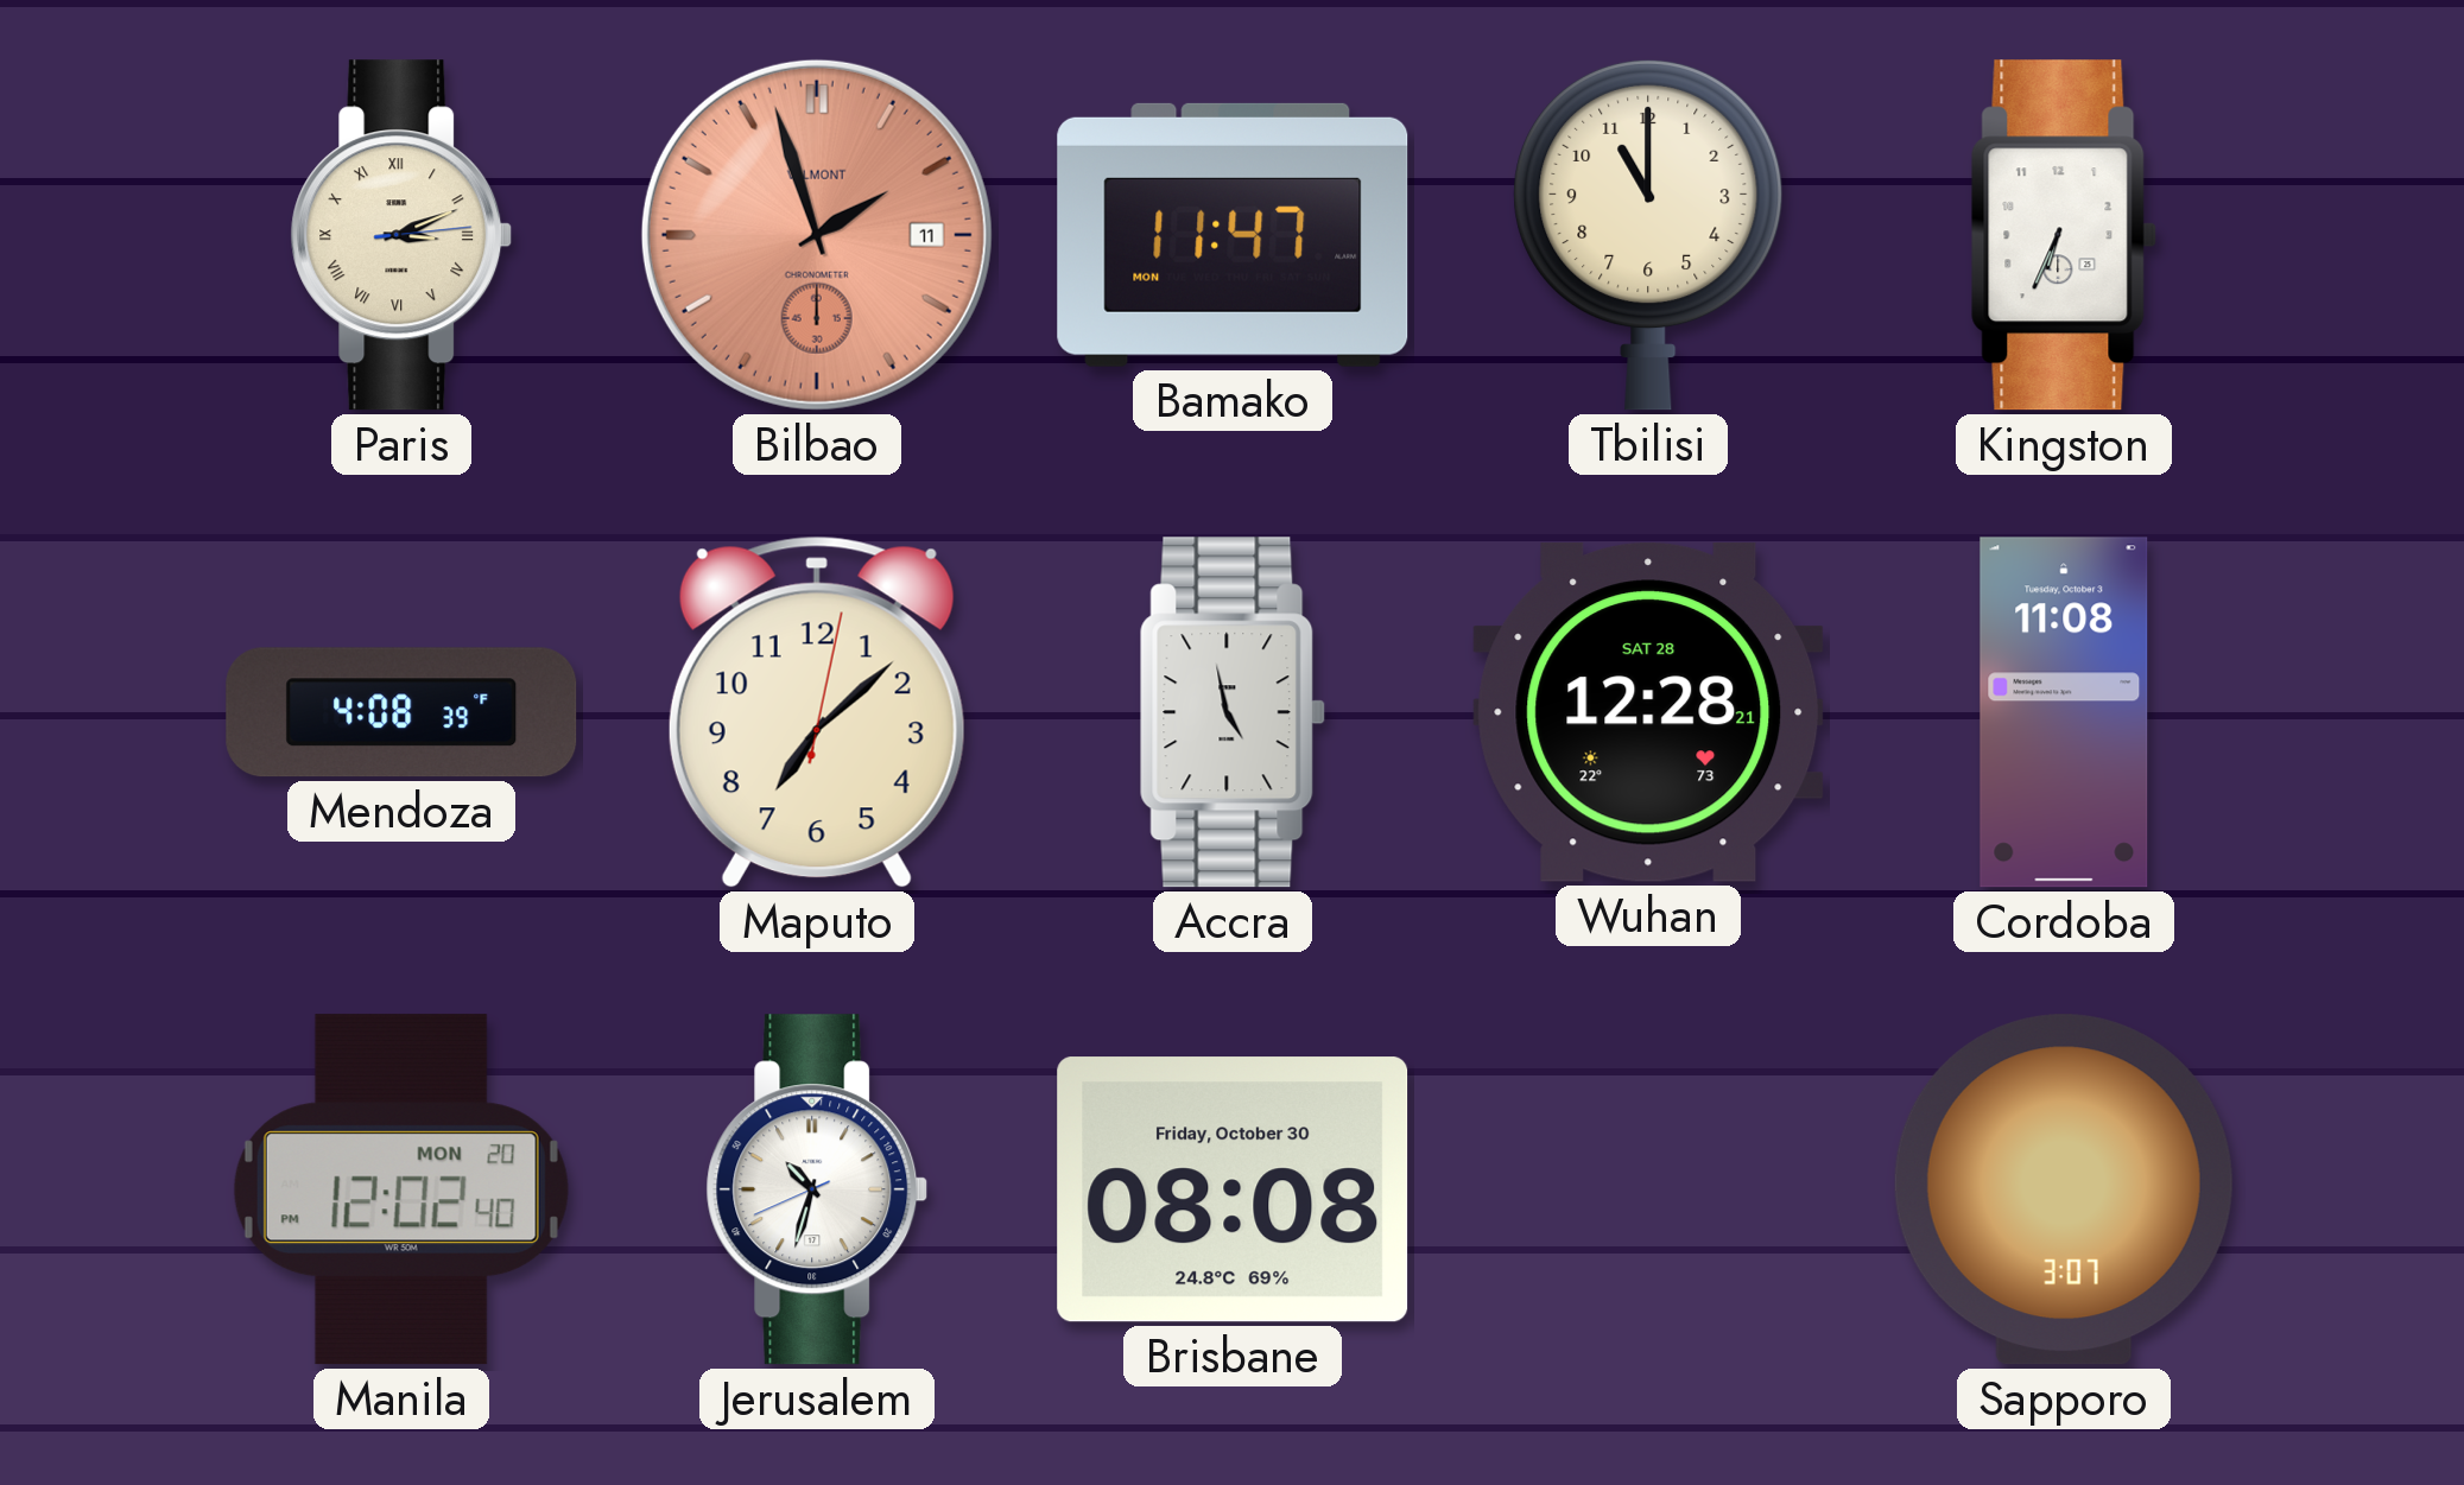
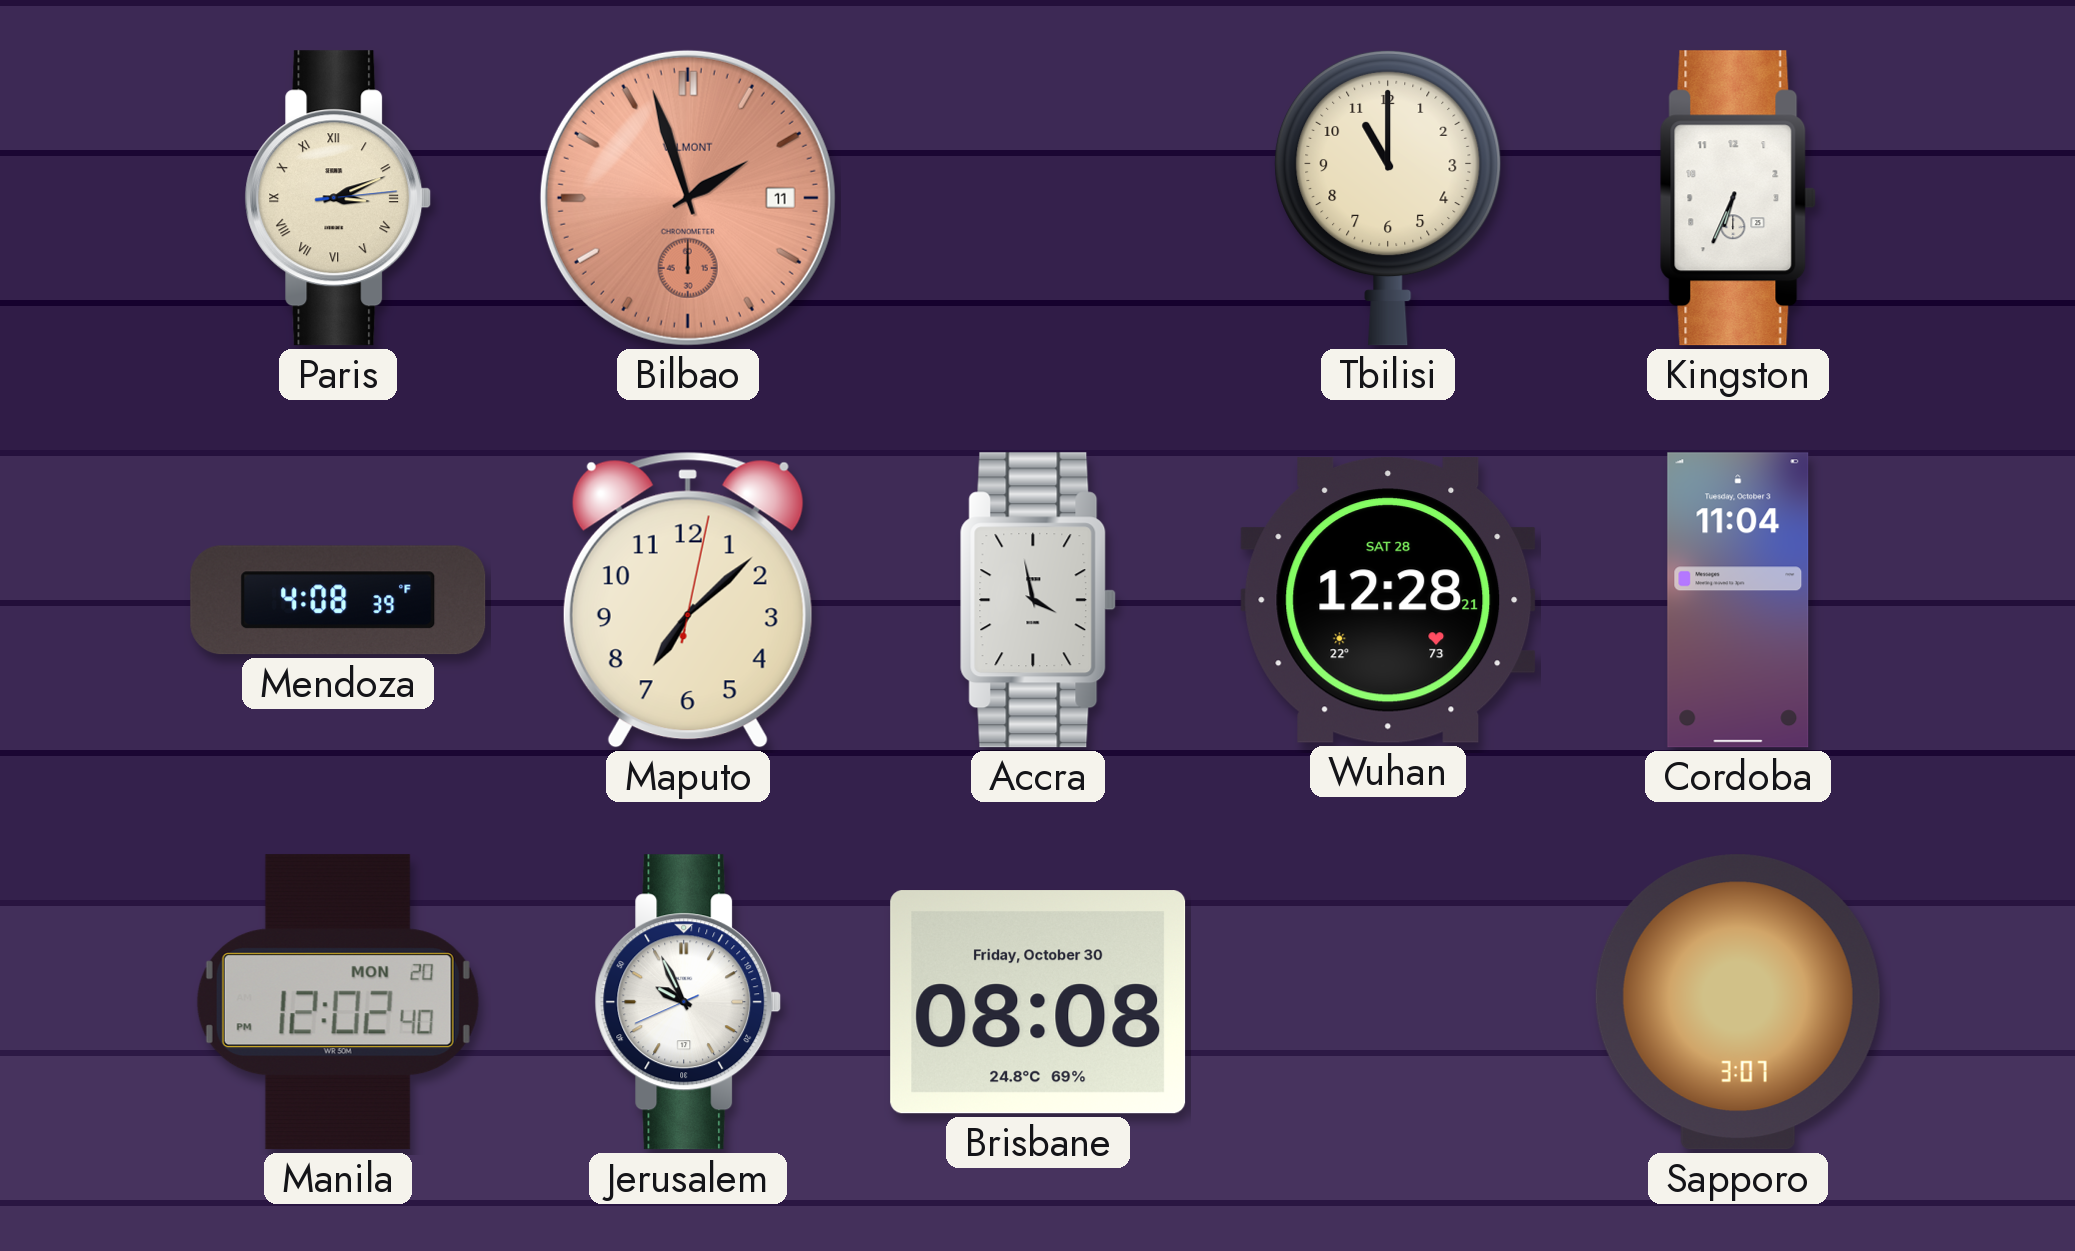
Bamako: 11:47 -> none (1233, 235)
Accra: 4:58 -> 3:58 (1038, 600)
Cordoba: 11:08 -> 11:04 (1738, 600)
Jerusalem: 10:32 -> 9:55 (688, 1002)
